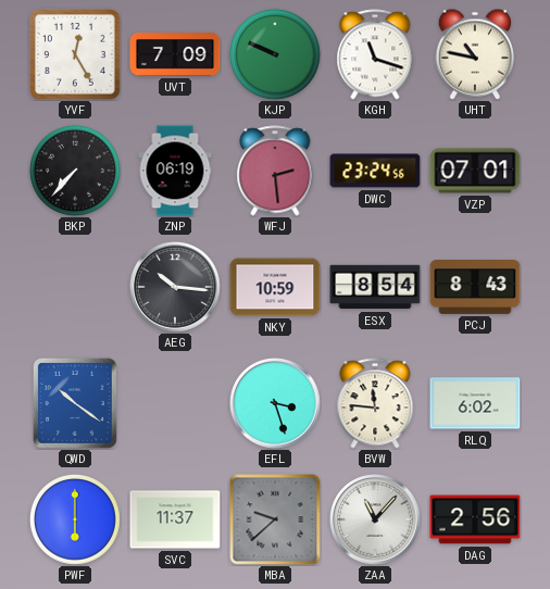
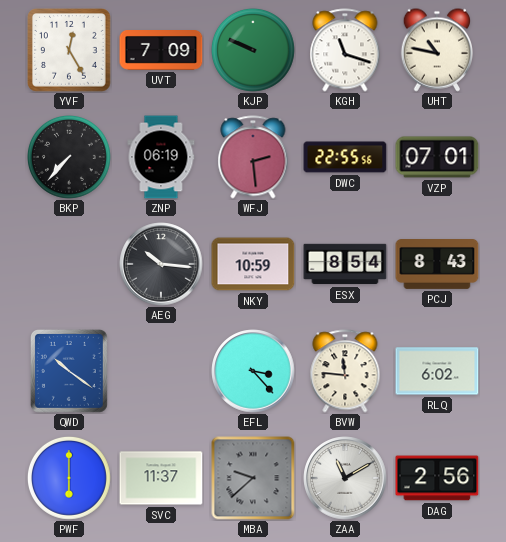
DWC: 23:24 -> 22:55 (345, 157)
EFL: 3:27 -> 3:23 (253, 371)
ZAA: 11:07 -> 11:10 (345, 478)
